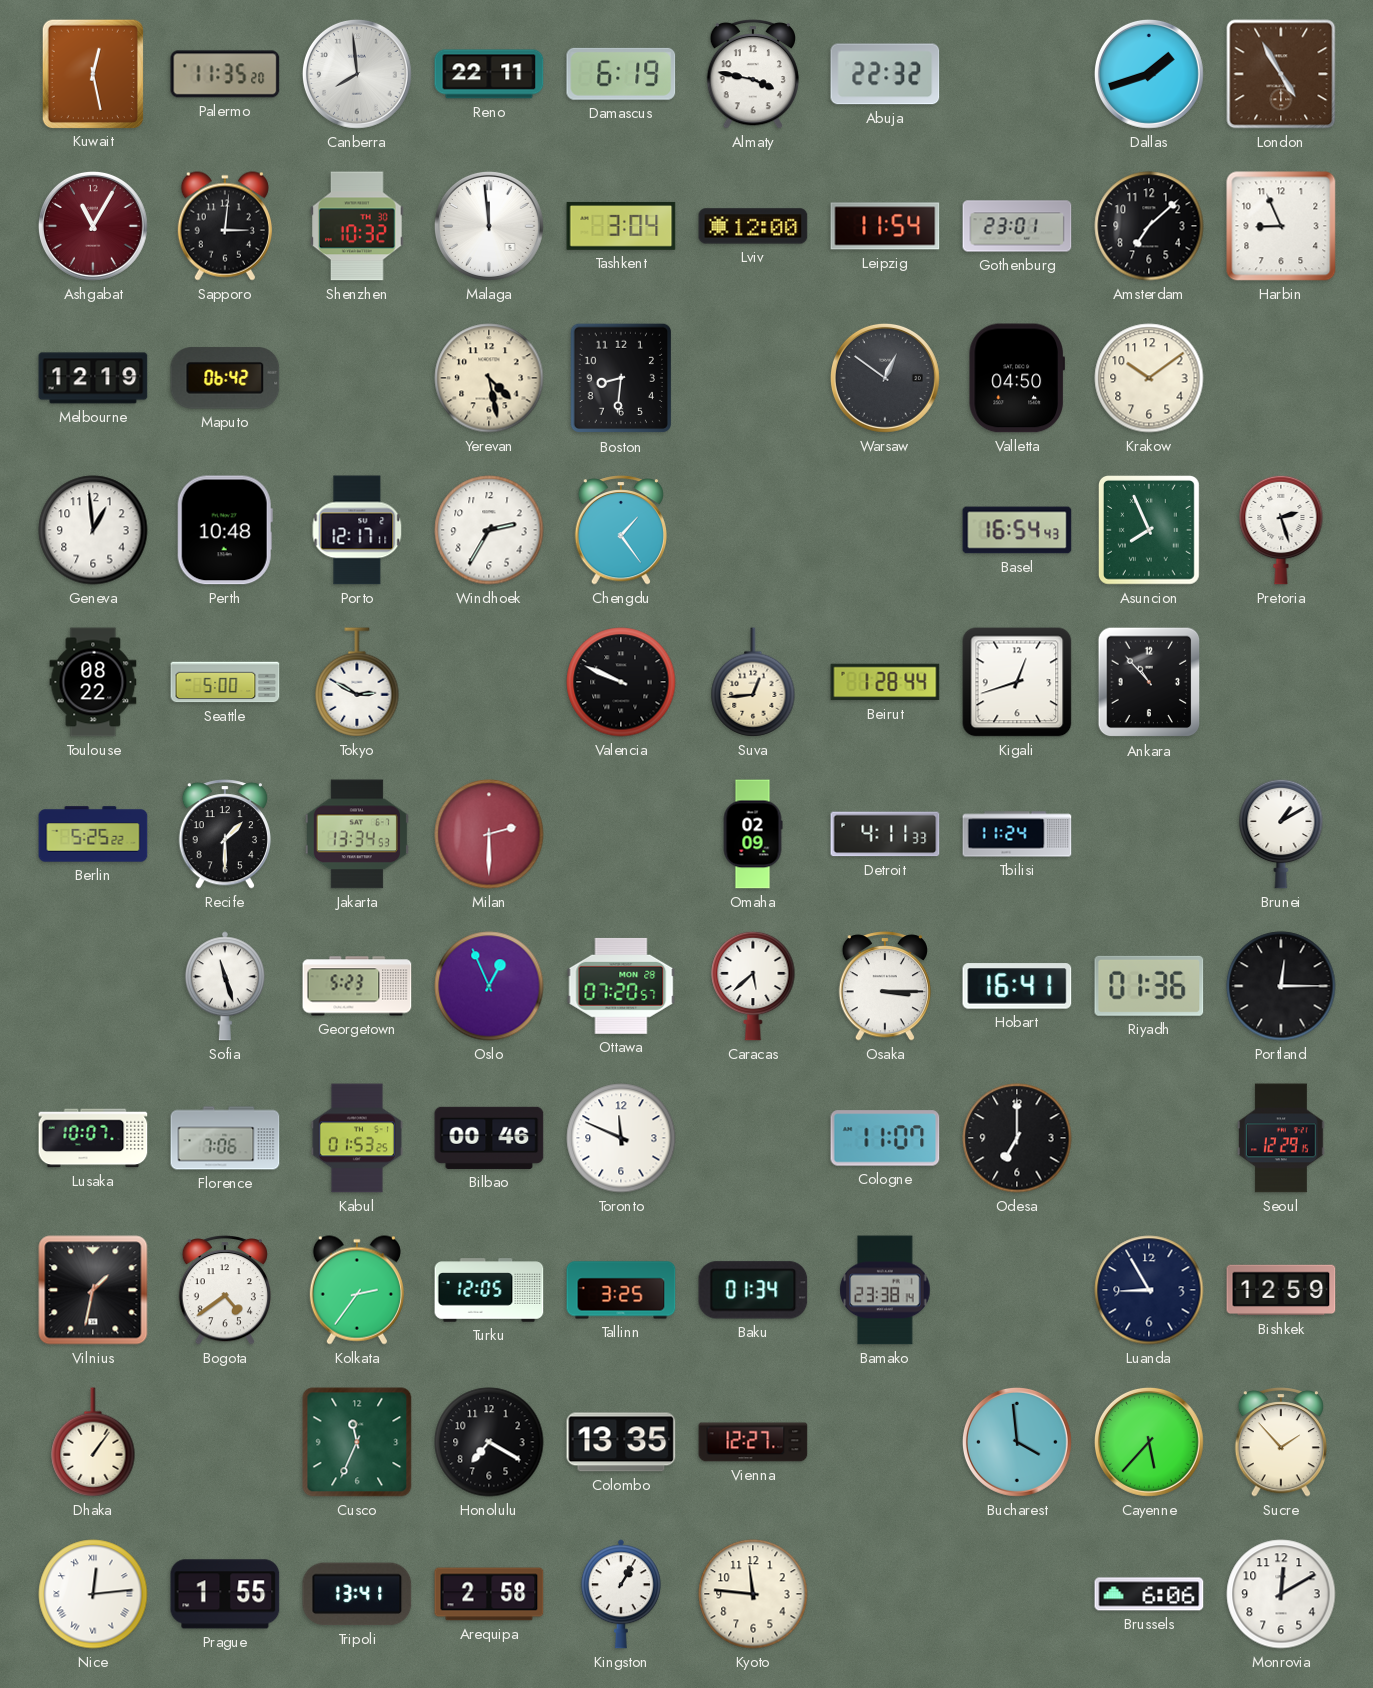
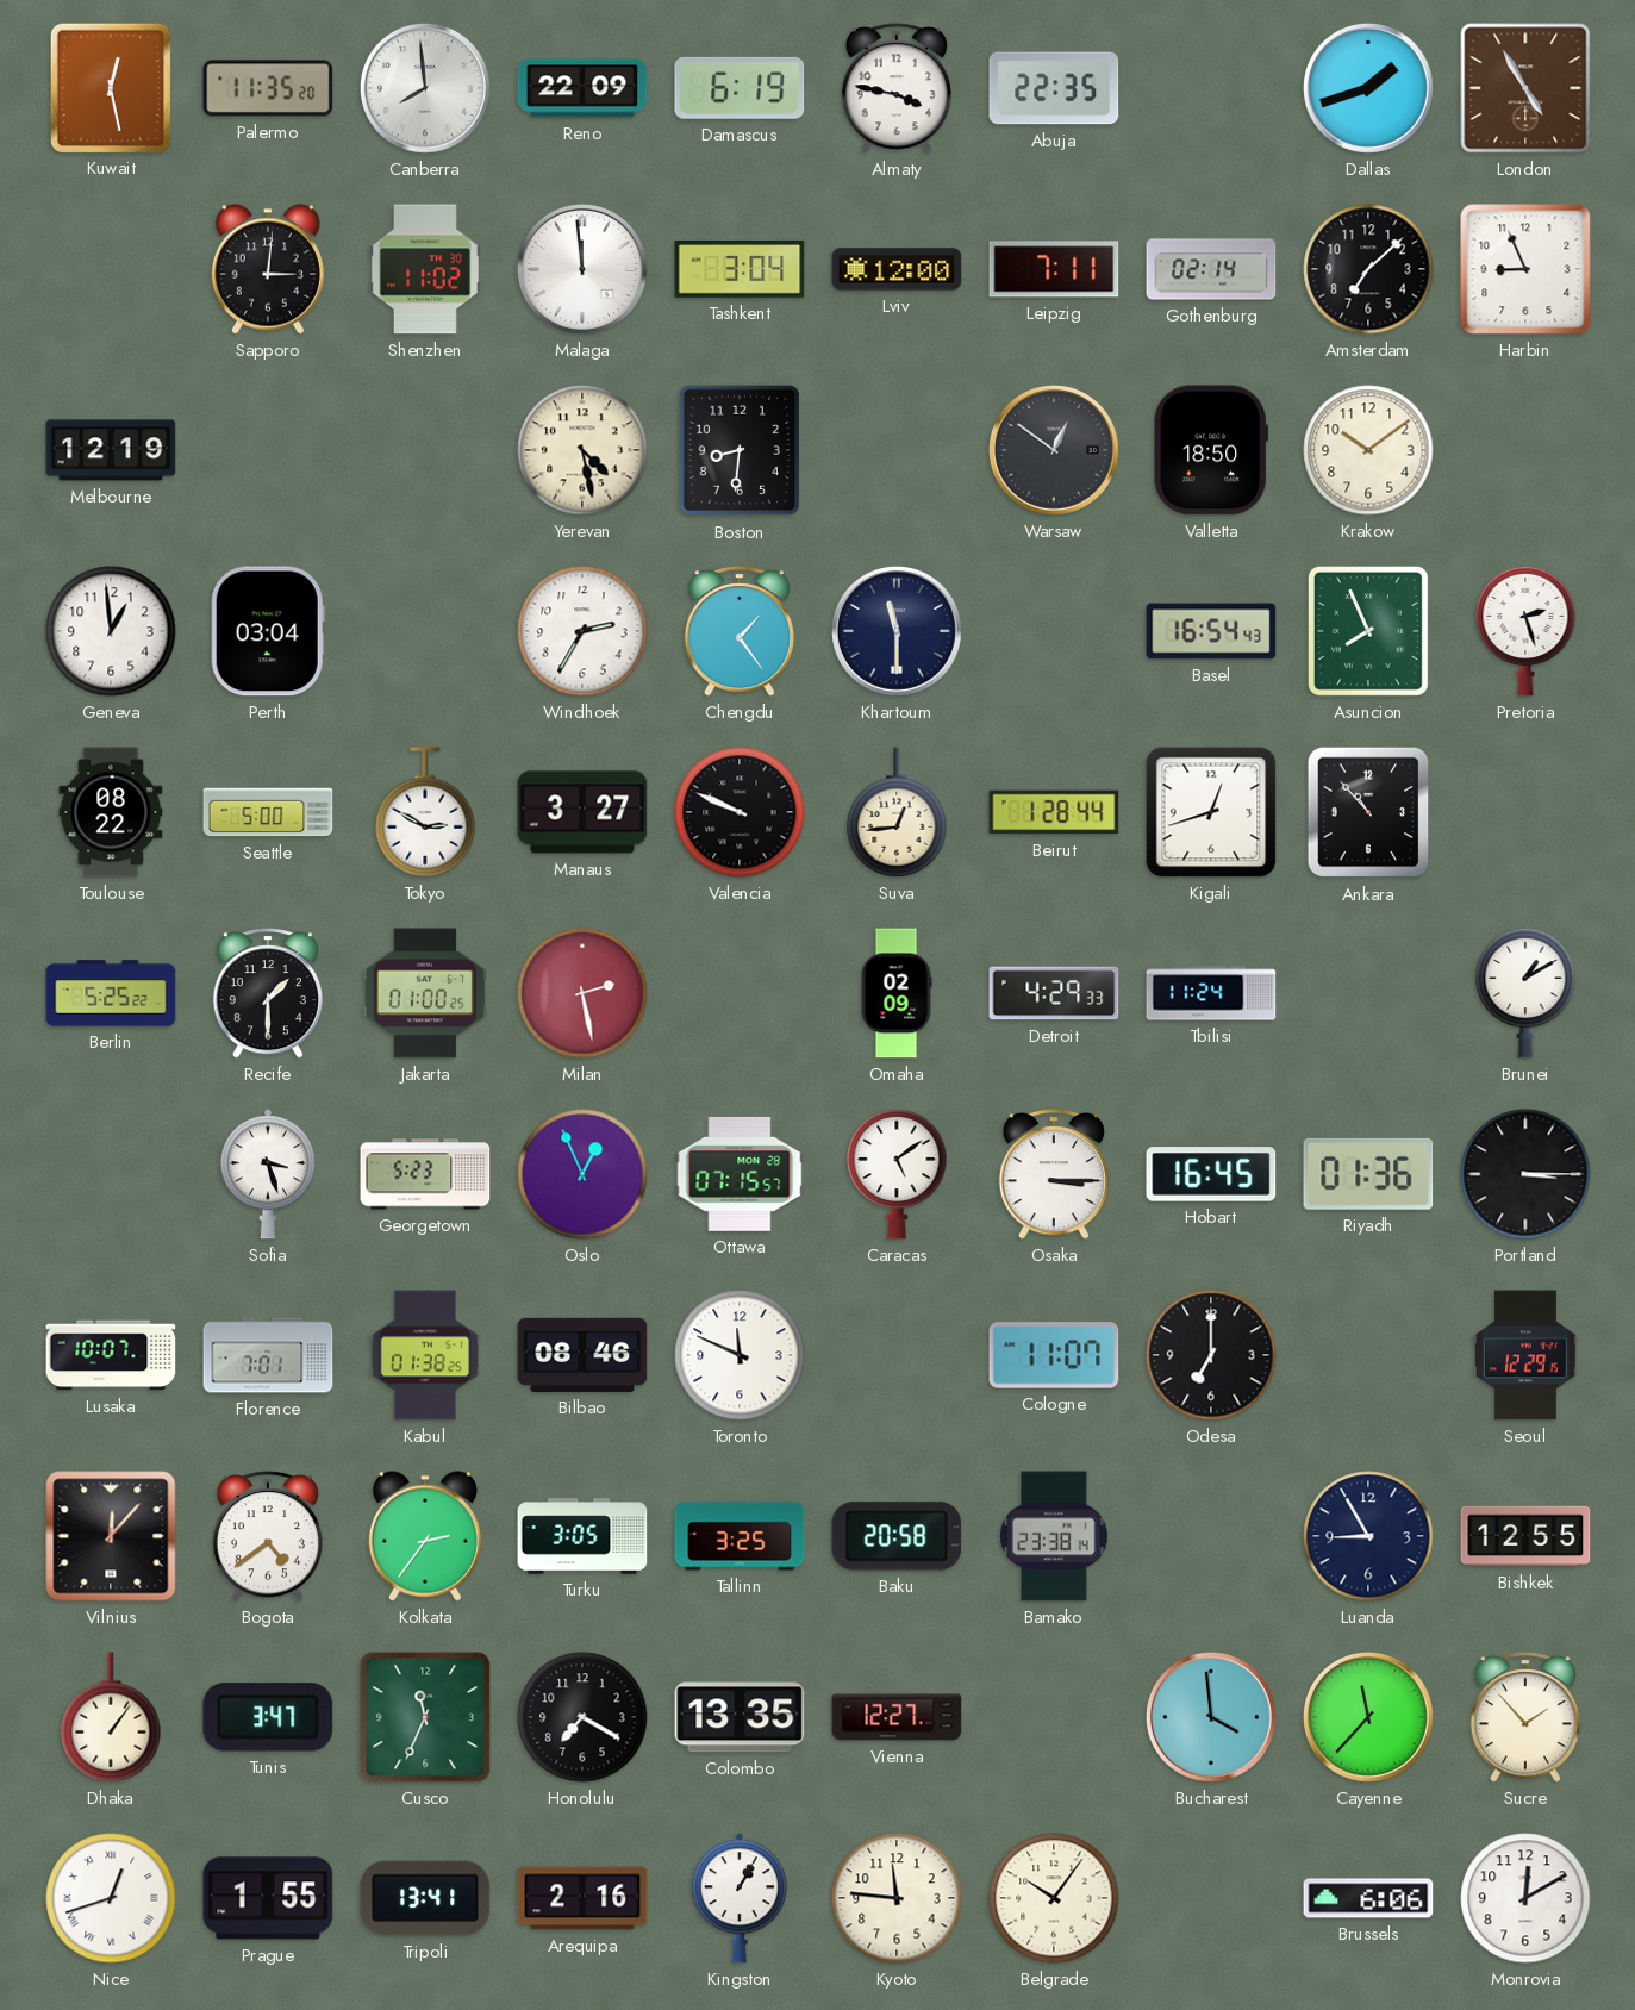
Reno: 22:11 -> 22:09 (582, 88)
Abuja: 22:32 -> 22:35 (1054, 88)
Ashgabat: 11:05 -> none (93, 226)
Shenzhen: 10:32 -> 11:02 (426, 269)
Leipzig: 11:54 -> 7:11 (1054, 269)
Gothenburg: 23:01 -> 02:14 (1211, 269)
Maputo: 06:42 -> none (225, 378)
Valletta: 04:50 -> 18:50 (1211, 450)
Perth: 10:48 -> 03:04 (268, 631)
Porto: 12:17 -> none (357, 530)
Khartoum: none -> 11:30 (897, 631)
Manaus: none -> 3:27 (582, 812)
Jakarta: 13:34 -> 01:00 (425, 993)
Milan: 2:30 -> 2:28 (582, 993)
Detroit: 4:11 -> 4:29 (1054, 993)
Sofia: 11:27 -> 3:27 (268, 1174)
Ottawa: 07:20 -> 07:15 (740, 1174)
Caracas: 5:38 -> 5:09 (897, 1174)
Hobart: 16:41 -> 16:45 (1211, 1174)
Portland: 12:15 -> 3:15 (1525, 1174)
Florence: 7:06 -> 7:01 (268, 1355)
Kabul: 01:53 -> 01:38 (425, 1355)
Bilbao: 00:46 -> 08:46 (582, 1355)
Vilnius: 1:32 -> 12:07 (111, 1536)
Turku: 12:05 -> 3:05 (582, 1536)
Baku: 01:34 -> 20:58 (897, 1536)
Bishkek: 12:59 -> 12:55 (1525, 1536)
Tunis: none -> 3:47 (268, 1717)
Cayenne: 5:37 -> 11:37 (1368, 1717)
Nice: 12:14 -> 12:42 (111, 1898)
Arequipa: 2:58 -> 2:16 (582, 1898)
Belgrade: none -> 10:06 (1054, 1898)
